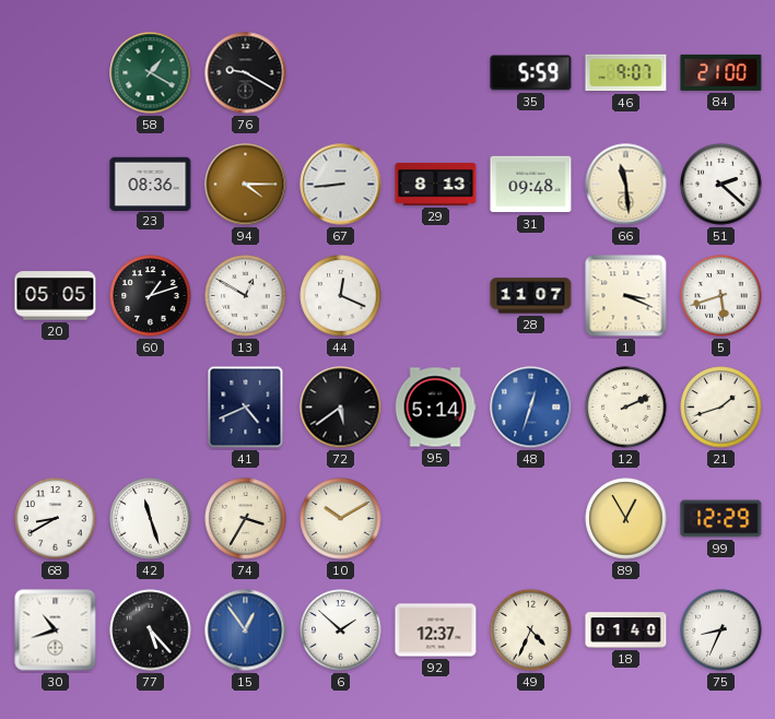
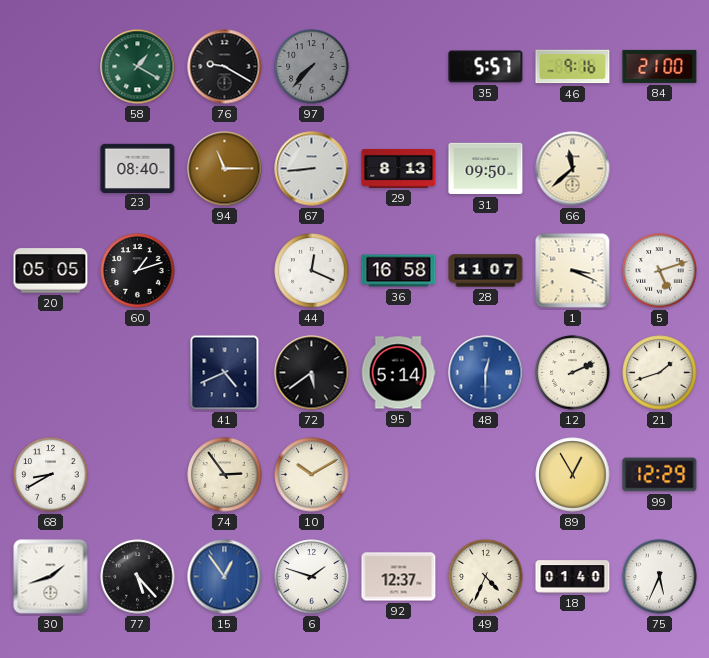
97: none -> 7:37 (312, 67)
35: 5:59 -> 5:57 (486, 67)
46: 9:07 -> 9:16 (573, 67)
23: 08:36 -> 08:40 (138, 168)
94: 4:15 -> 11:15 (225, 169)
31: 09:48 -> 09:50 (486, 169)
66: 11:29 -> 11:38 (573, 169)
51: 2:22 -> none (721, 185)
13: 12:50 -> none (246, 296)
36: none -> 16:58 (399, 271)
5: 5:42 -> 5:12 (660, 271)
48: 12:33 -> 12:30 (486, 373)
42: 11:27 -> none (151, 519)
74: 3:35 -> 2:54 (225, 475)
30: 10:42 -> 1:42 (51, 577)
6: 1:52 -> 1:48 (312, 577)
75: 8:34 -> 5:34 (660, 577)
